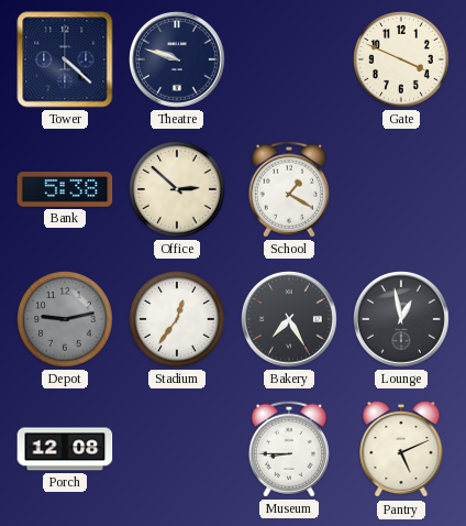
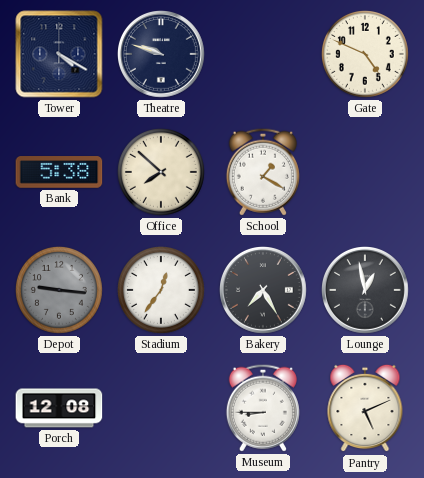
Tower: 4:22 -> 4:20 (59, 54)
Gate: 3:49 -> 4:49 (365, 54)
Office: 2:52 -> 7:52 (161, 172)
Depot: 9:13 -> 9:16 (59, 290)
